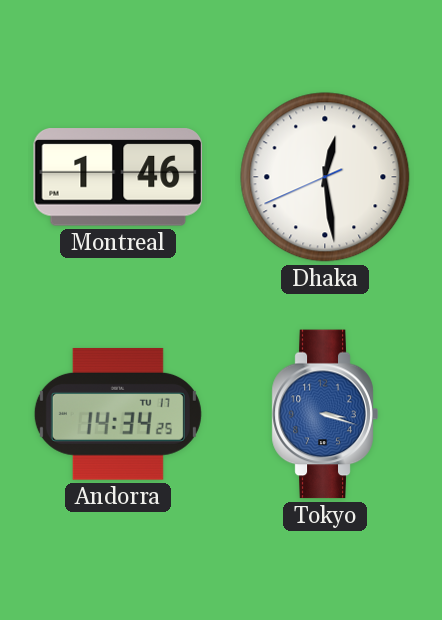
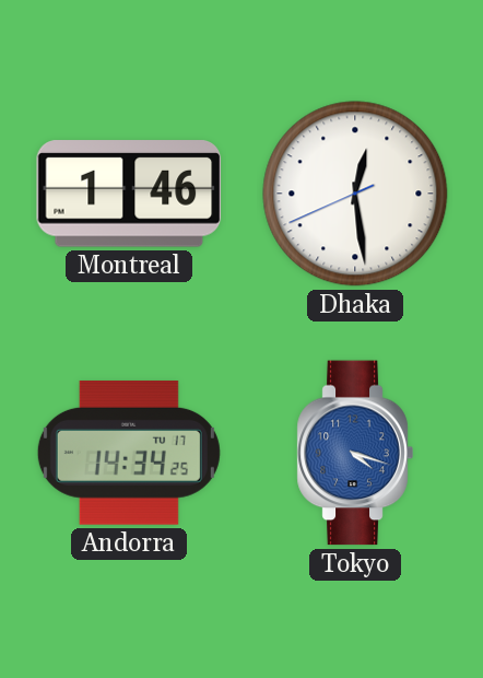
Tokyo: 3:18 -> 4:18 (355, 453)
